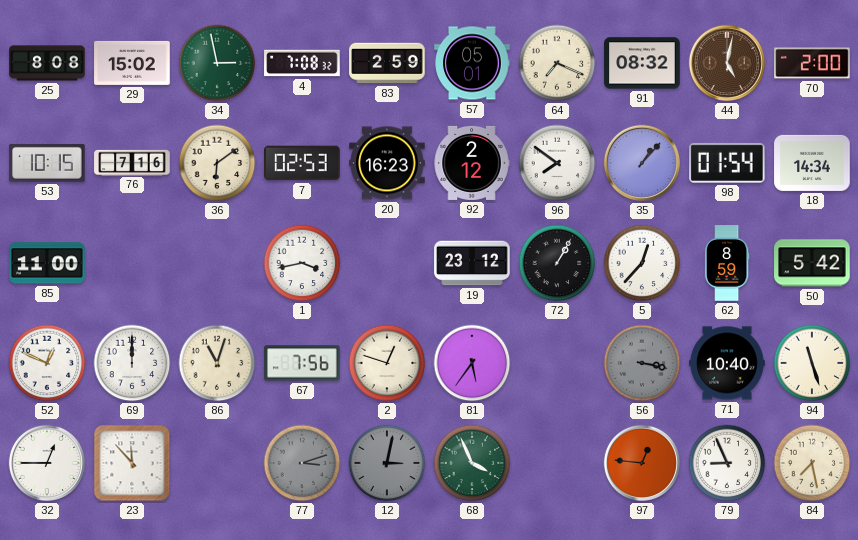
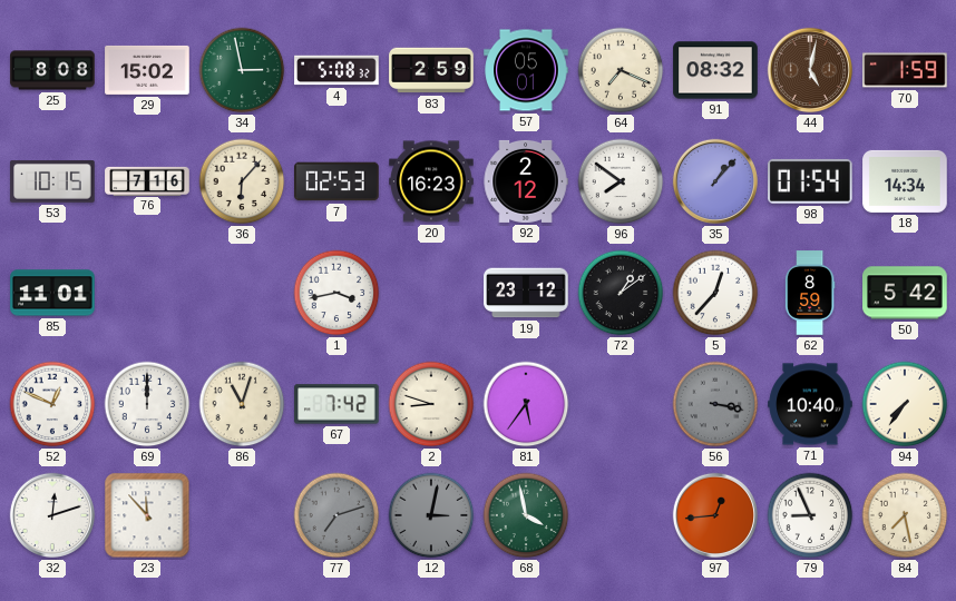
4: 7:08 -> 5:08 (336, 70)
70: 2:00 -> 1:59 (905, 70)
36: 6:09 -> 6:07 (242, 181)
85: 11:00 -> 11:01 (52, 293)
72: 1:05 -> 1:09 (621, 293)
67: 7:56 -> 7:42 (336, 404)
2: 12:48 -> 8:48 (431, 404)
94: 11:27 -> 7:36 (905, 404)
32: 12:45 -> 12:12 (52, 515)
77: 3:12 -> 7:12 (336, 515)
68: 3:56 -> 3:58 (526, 515)
97: 12:46 -> 12:44 (715, 515)
